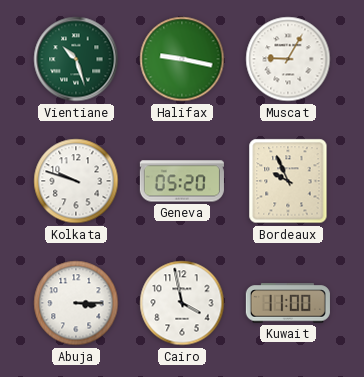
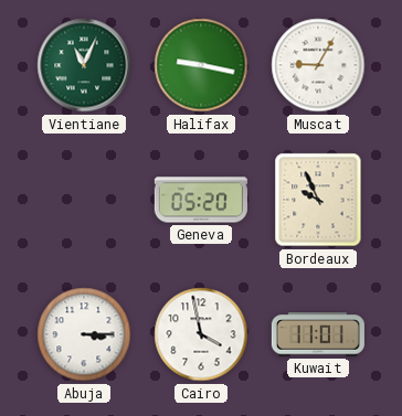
Vientiane: 10:27 -> 11:04 (84, 65)
Kolkata: 9:48 -> none (76, 181)
Kuwait: 11:00 -> 11:01 (318, 334)
